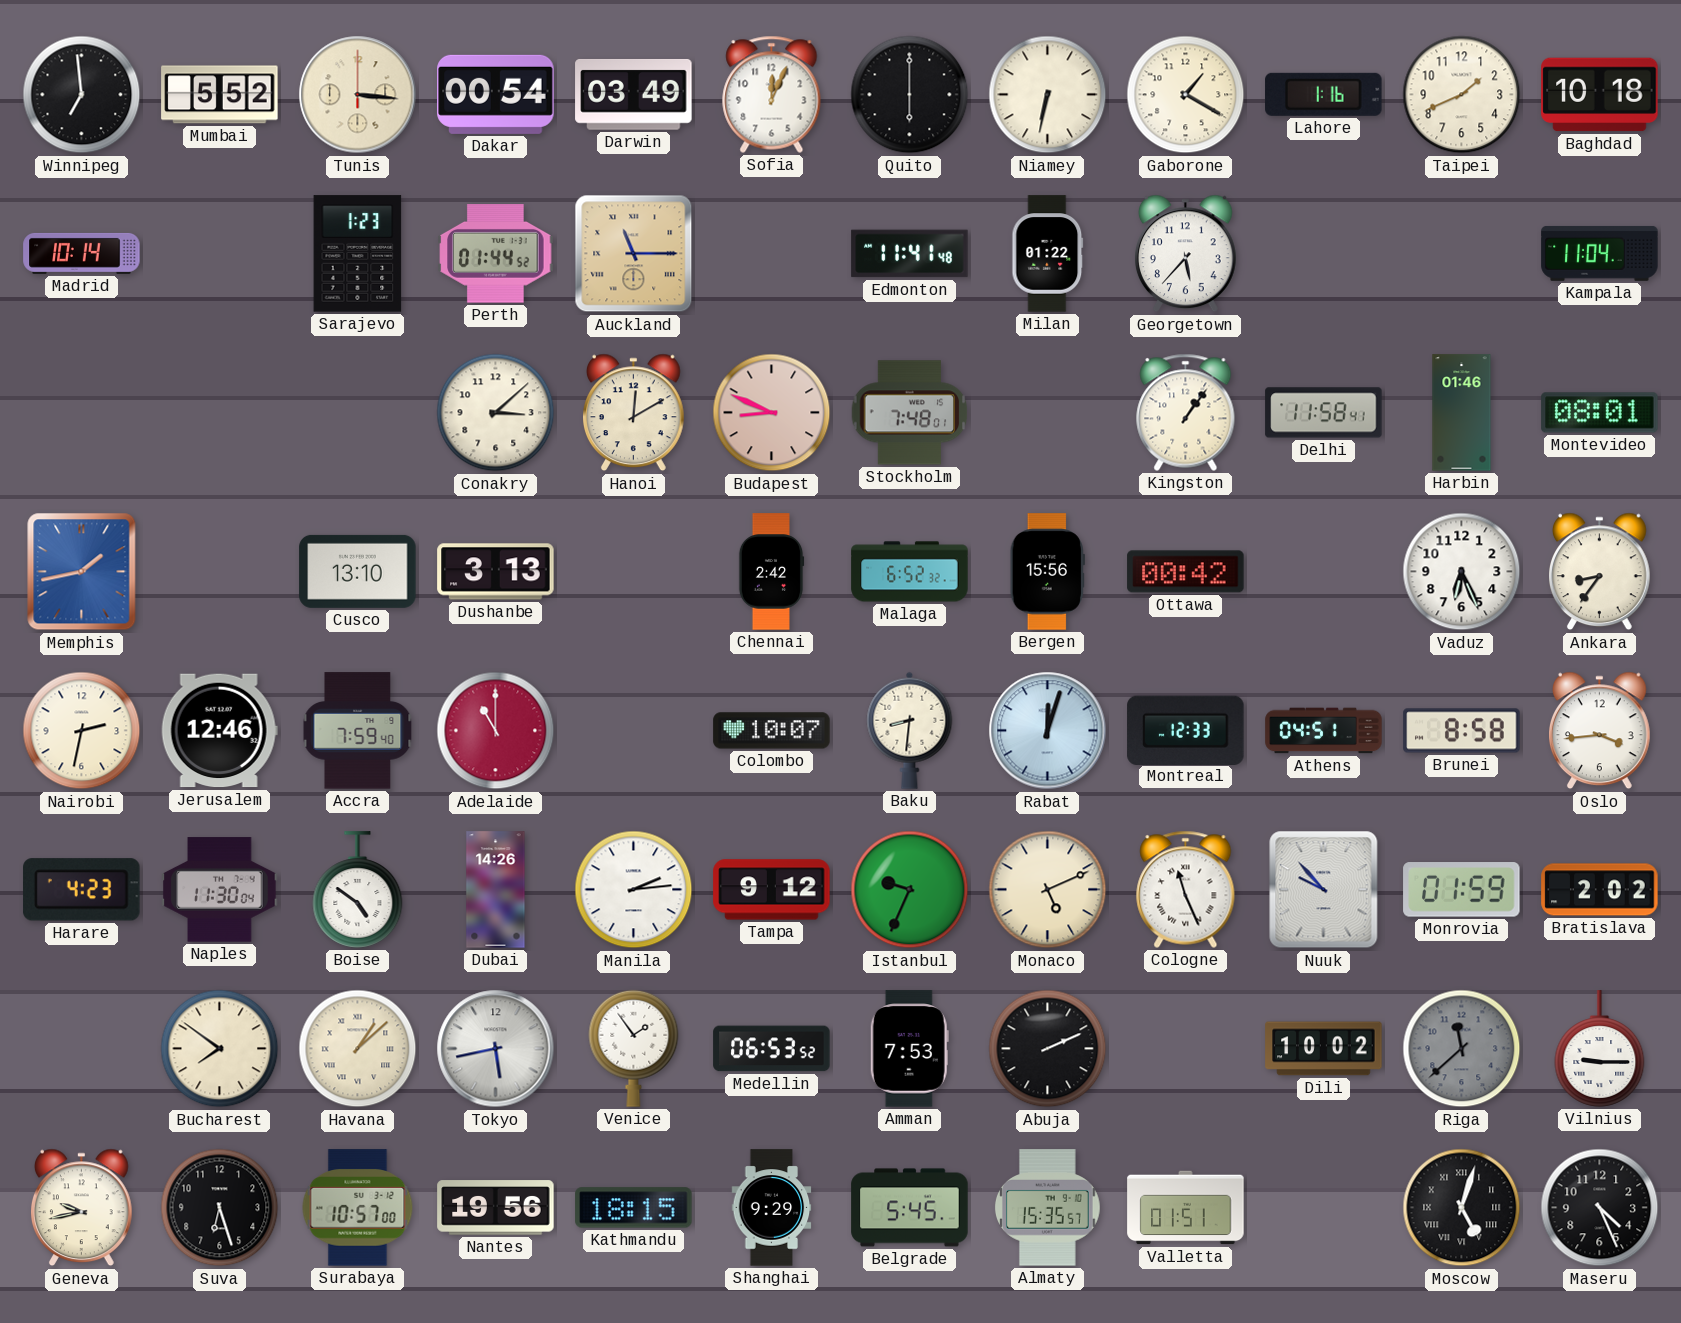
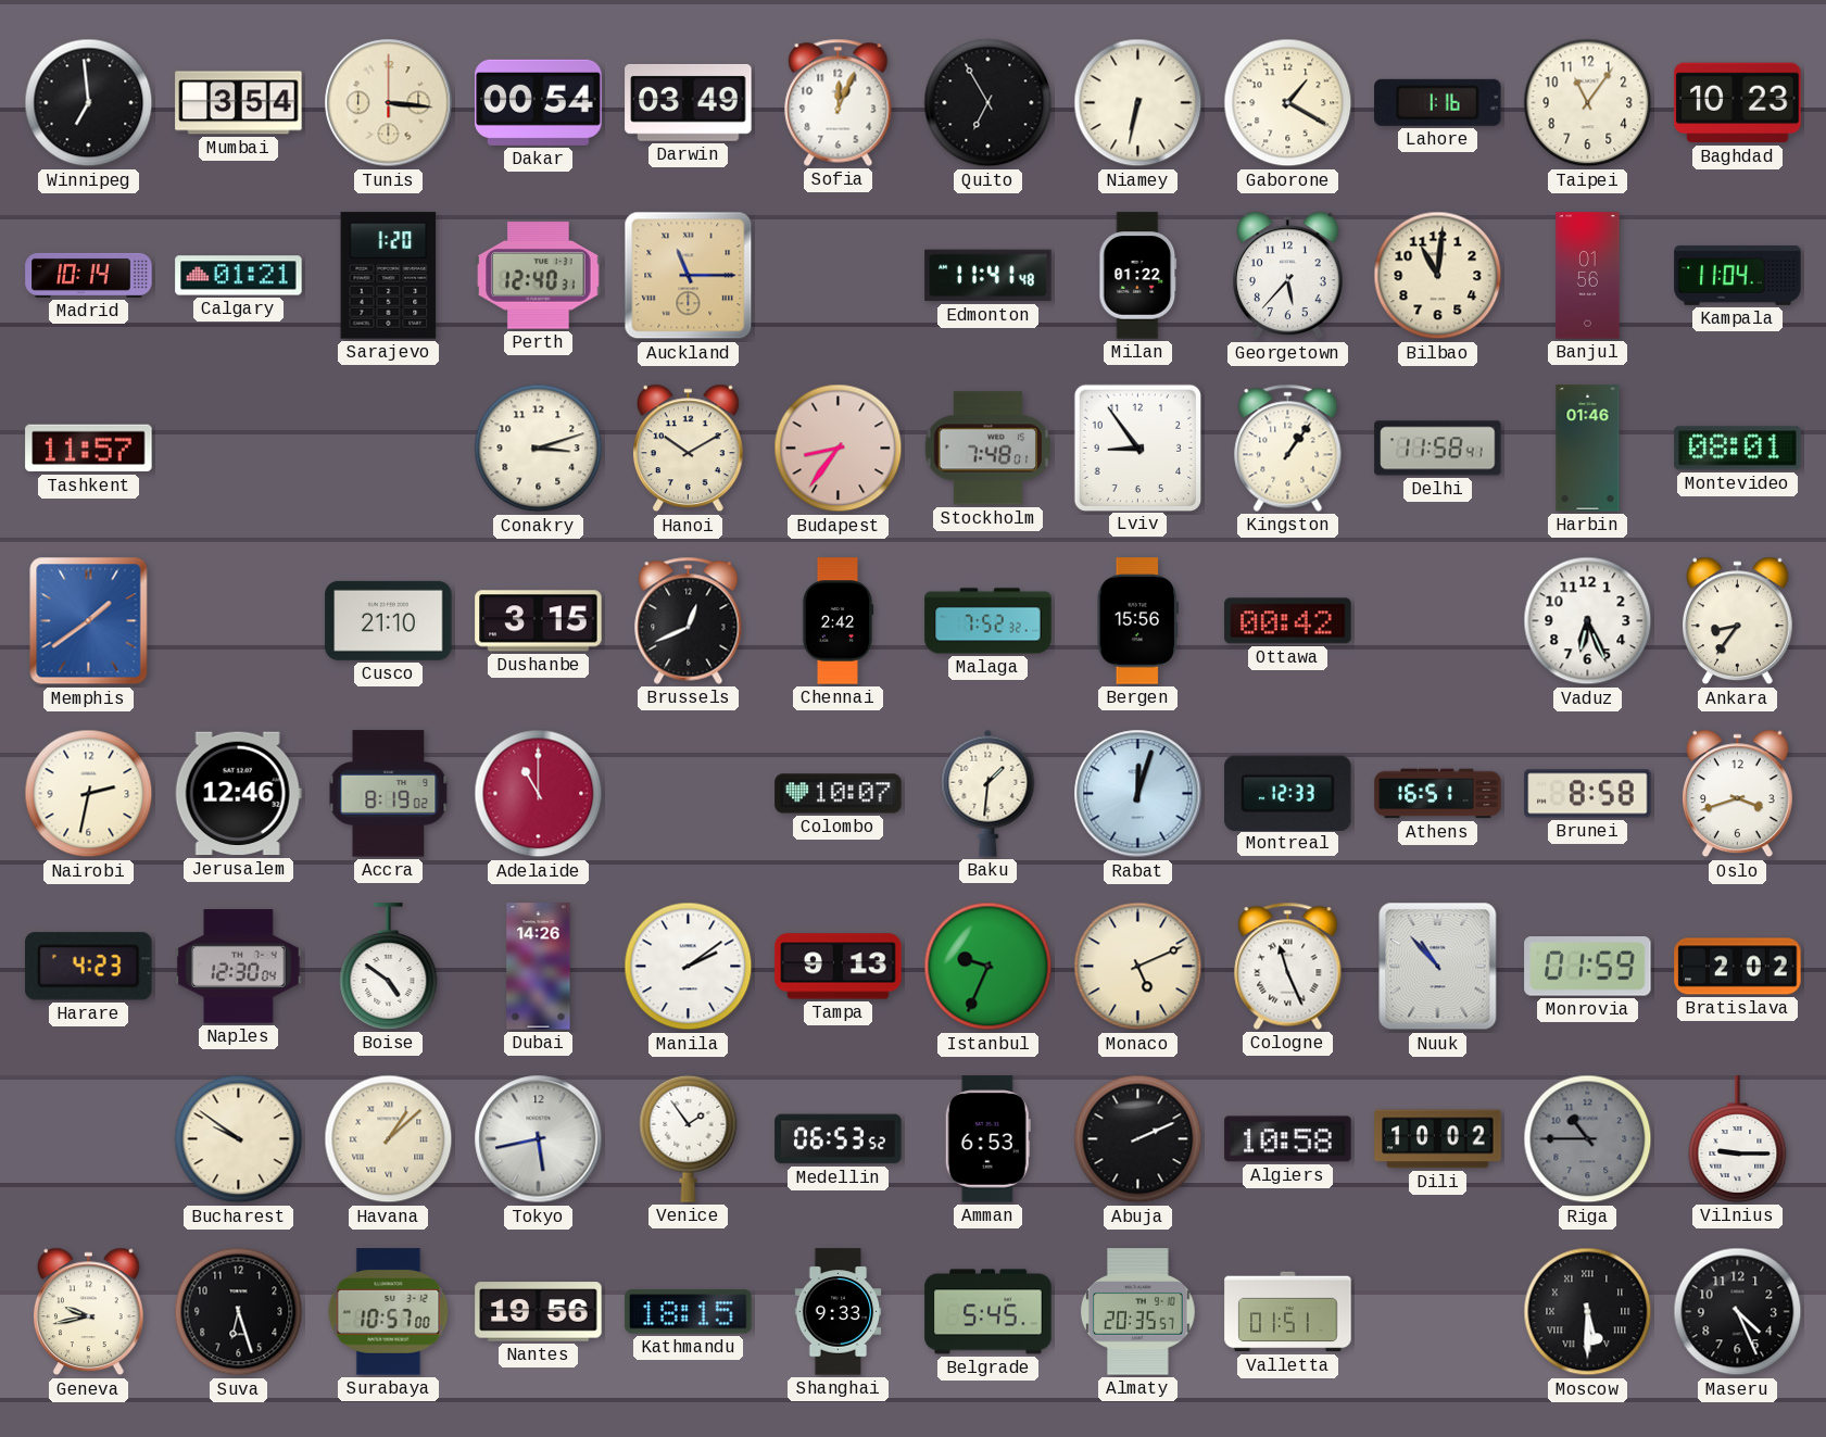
Mumbai: 5:52 -> 3:54 (239, 103)
Quito: 6:00 -> 6:55 (988, 103)
Taipei: 1:41 -> 11:06 (1588, 103)
Baghdad: 10:18 -> 10:23 (1738, 103)
Calgary: none -> 01:21 (239, 276)
Sarajevo: 1:23 -> 1:20 (389, 276)
Perth: 01:44 -> 12:40 (539, 276)
Bilbao: none -> 11:01 (1438, 276)
Banjul: none -> 01:56 (1588, 276)
Tashkent: none -> 11:57 (89, 449)
Conakry: 3:08 -> 3:12 (539, 449)
Hanoi: 12:10 -> 10:10 (689, 449)
Budapest: 8:49 -> 8:36 (839, 449)
Lviv: none -> 8:54 (1137, 448)
Memphis: 1:43 -> 1:39 (89, 621)
Cusco: 13:10 -> 21:10 (389, 620)
Dushanbe: 3:13 -> 3:15 (539, 621)
Brussels: none -> 12:41 (689, 620)
Malaga: 6:52 -> 7:52 (988, 621)
Accra: 7:59 -> 8:19 (389, 794)
Baku: 8:31 -> 1:31 (988, 793)
Athens: 04:51 -> 16:51 (1438, 794)
Oslo: 3:44 -> 3:42 (1738, 794)
Naples: 11:30 -> 12:30 (239, 967)
Manila: 2:14 -> 2:09 (689, 967)
Tampa: 9:12 -> 9:13 (839, 967)
Nuuk: 9:53 -> 10:53 (1438, 967)
Bucharest: 7:51 -> 9:51 (239, 1139)
Amman: 7:53 -> 6:53 (987, 1139)
Algiers: none -> 10:58 (1288, 1139)
Riga: 11:38 -> 10:45 (1588, 1139)
Shanghai: 9:29 -> 9:33 (839, 1312)
Almaty: 15:35 -> 20:35 (1138, 1312)
Moscow: 5:03 -> 5:30 (1588, 1312)
